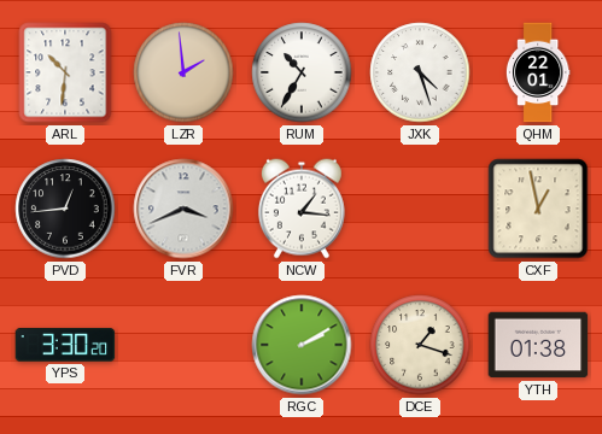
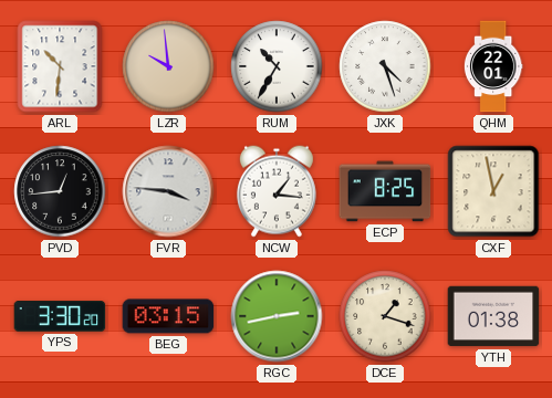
LZR: 1:59 -> 9:59 (168, 66)
FVR: 3:41 -> 3:46 (168, 191)
ECP: none -> 8:25 (385, 191)
BEG: none -> 03:15 (168, 316)
RGC: 2:10 -> 2:43 (277, 316)
